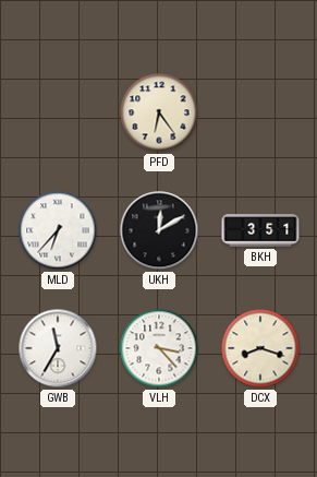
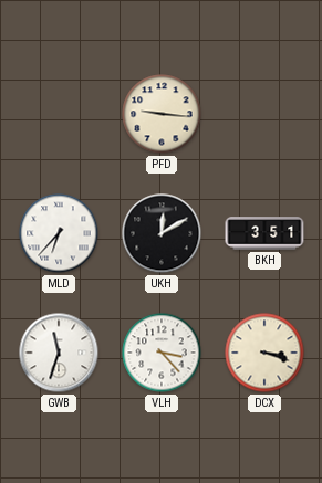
PFD: 6:24 -> 9:16 (162, 114)
GWB: 11:35 -> 11:33 (59, 353)
DCX: 8:18 -> 3:18 (264, 353)
